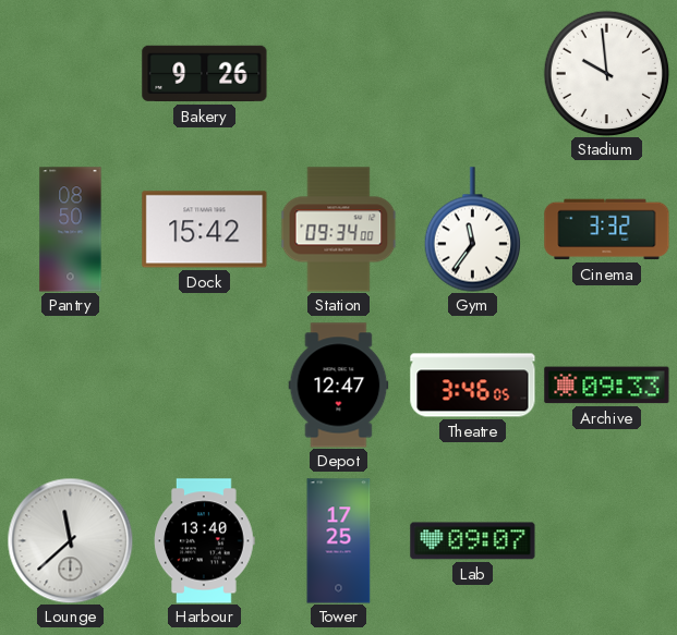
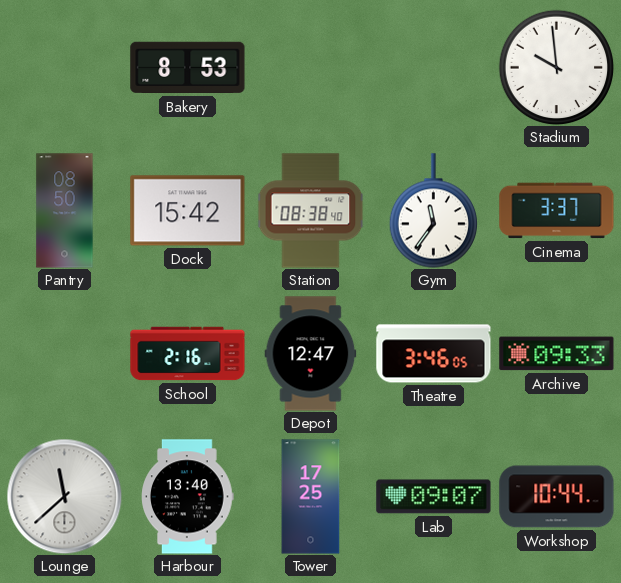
Bakery: 9:26 -> 8:53 (188, 68)
Station: 09:34 -> 08:38 (311, 211)
Cinema: 3:32 -> 3:37 (557, 211)
School: none -> 2:16 (188, 354)
Workshop: none -> 10:44 (557, 497)
